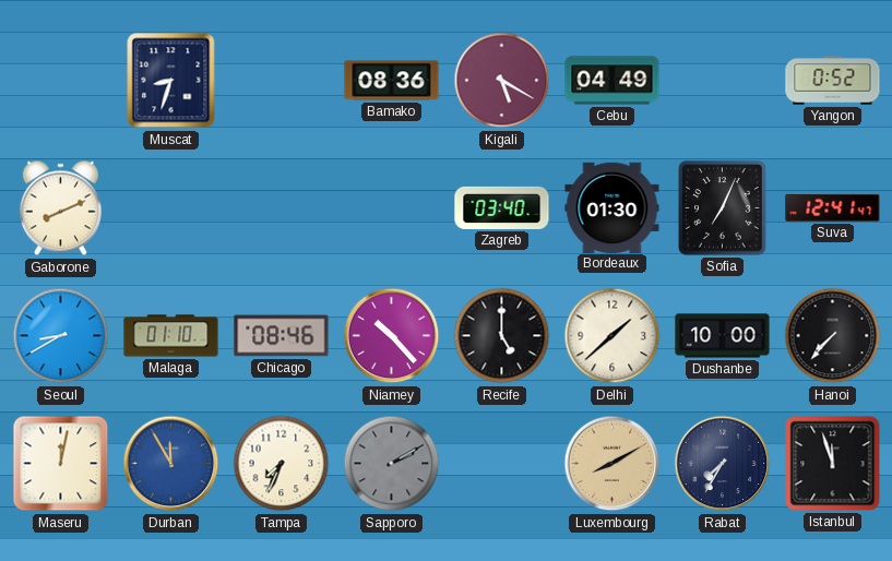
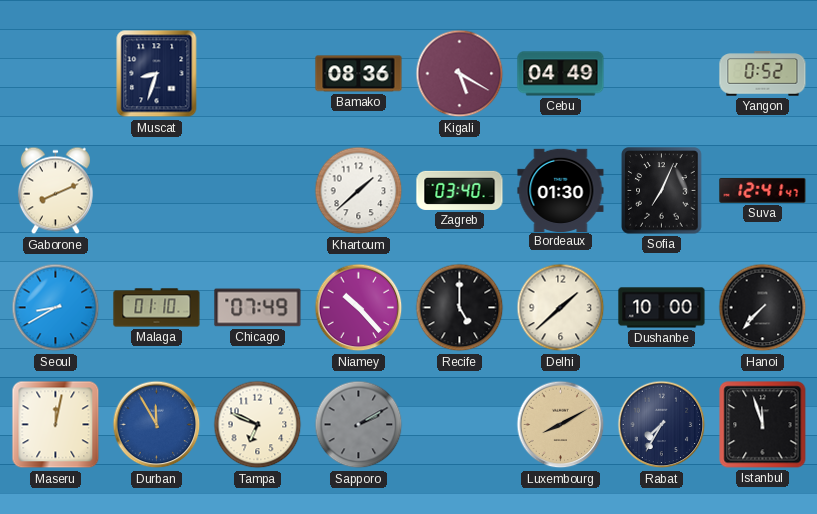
Khartoum: none -> 1:38 (359, 191)
Chicago: 08:46 -> 07:49 (258, 308)
Tampa: 7:34 -> 6:49 (258, 425)
